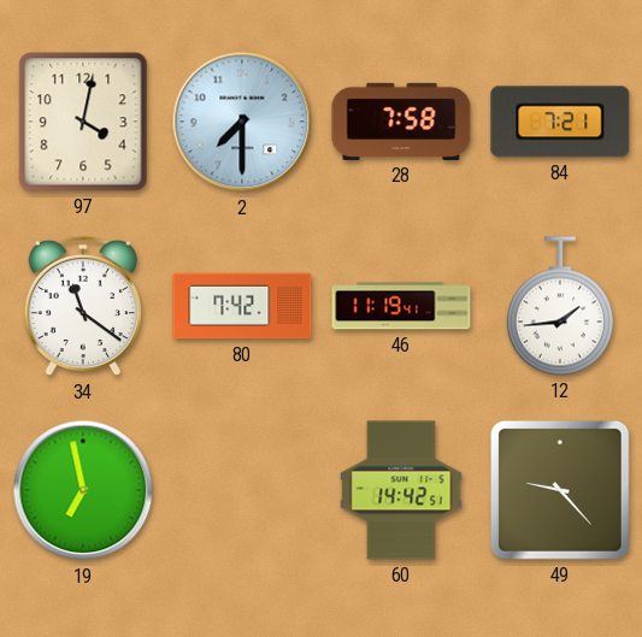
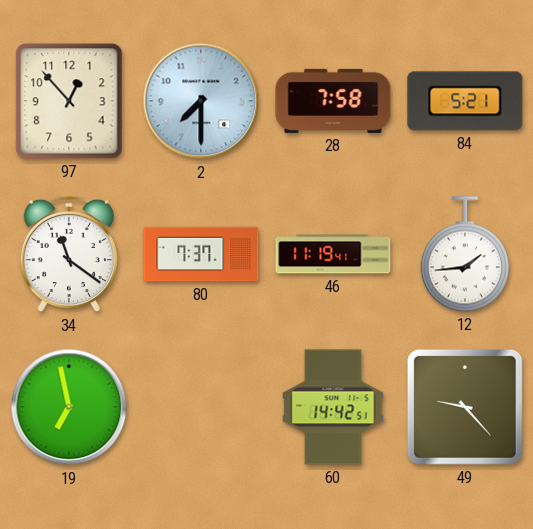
97: 4:02 -> 12:53 (69, 101)
84: 7:21 -> 5:21 (465, 101)
80: 7:42 -> 7:37 (201, 254)
